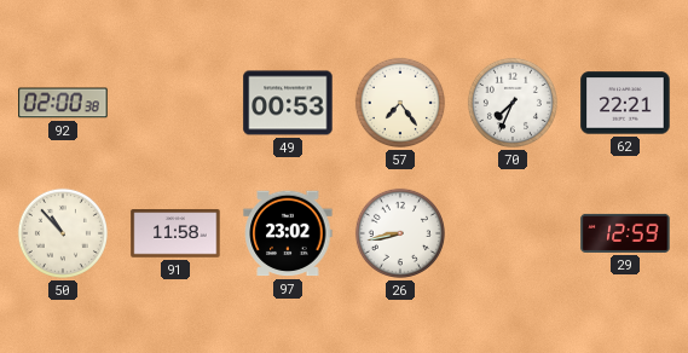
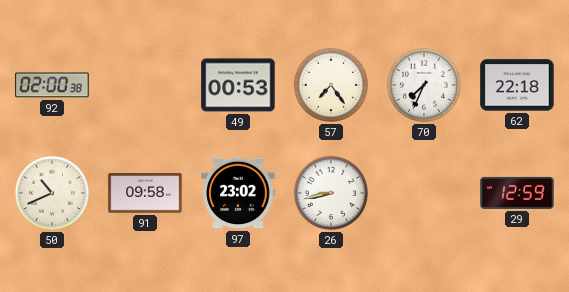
62: 22:21 -> 22:18 (517, 85)
50: 10:53 -> 10:41 (52, 193)
91: 11:58 -> 09:58 (145, 193)
